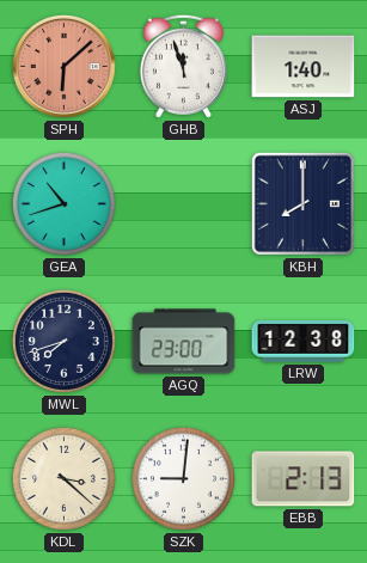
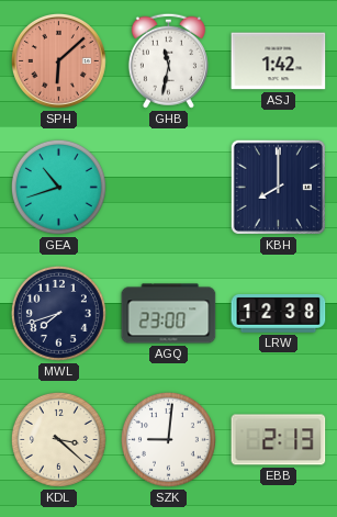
GHB: 11:57 -> 11:32 (168, 60)
ASJ: 1:40 -> 1:42 (279, 61)
